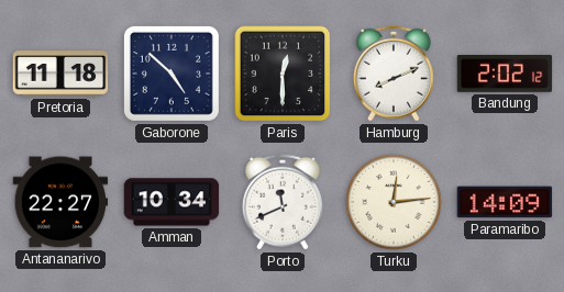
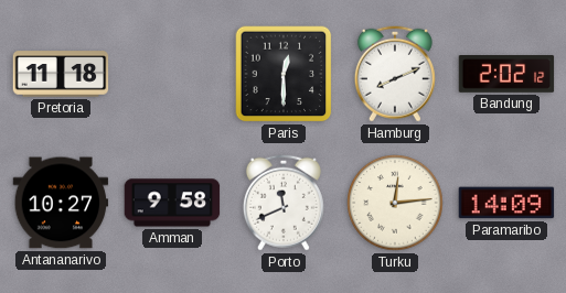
Gaborone: 4:52 -> none (172, 74)
Antananarivo: 22:27 -> 10:27 (61, 203)
Amman: 10:34 -> 9:58 (172, 203)
